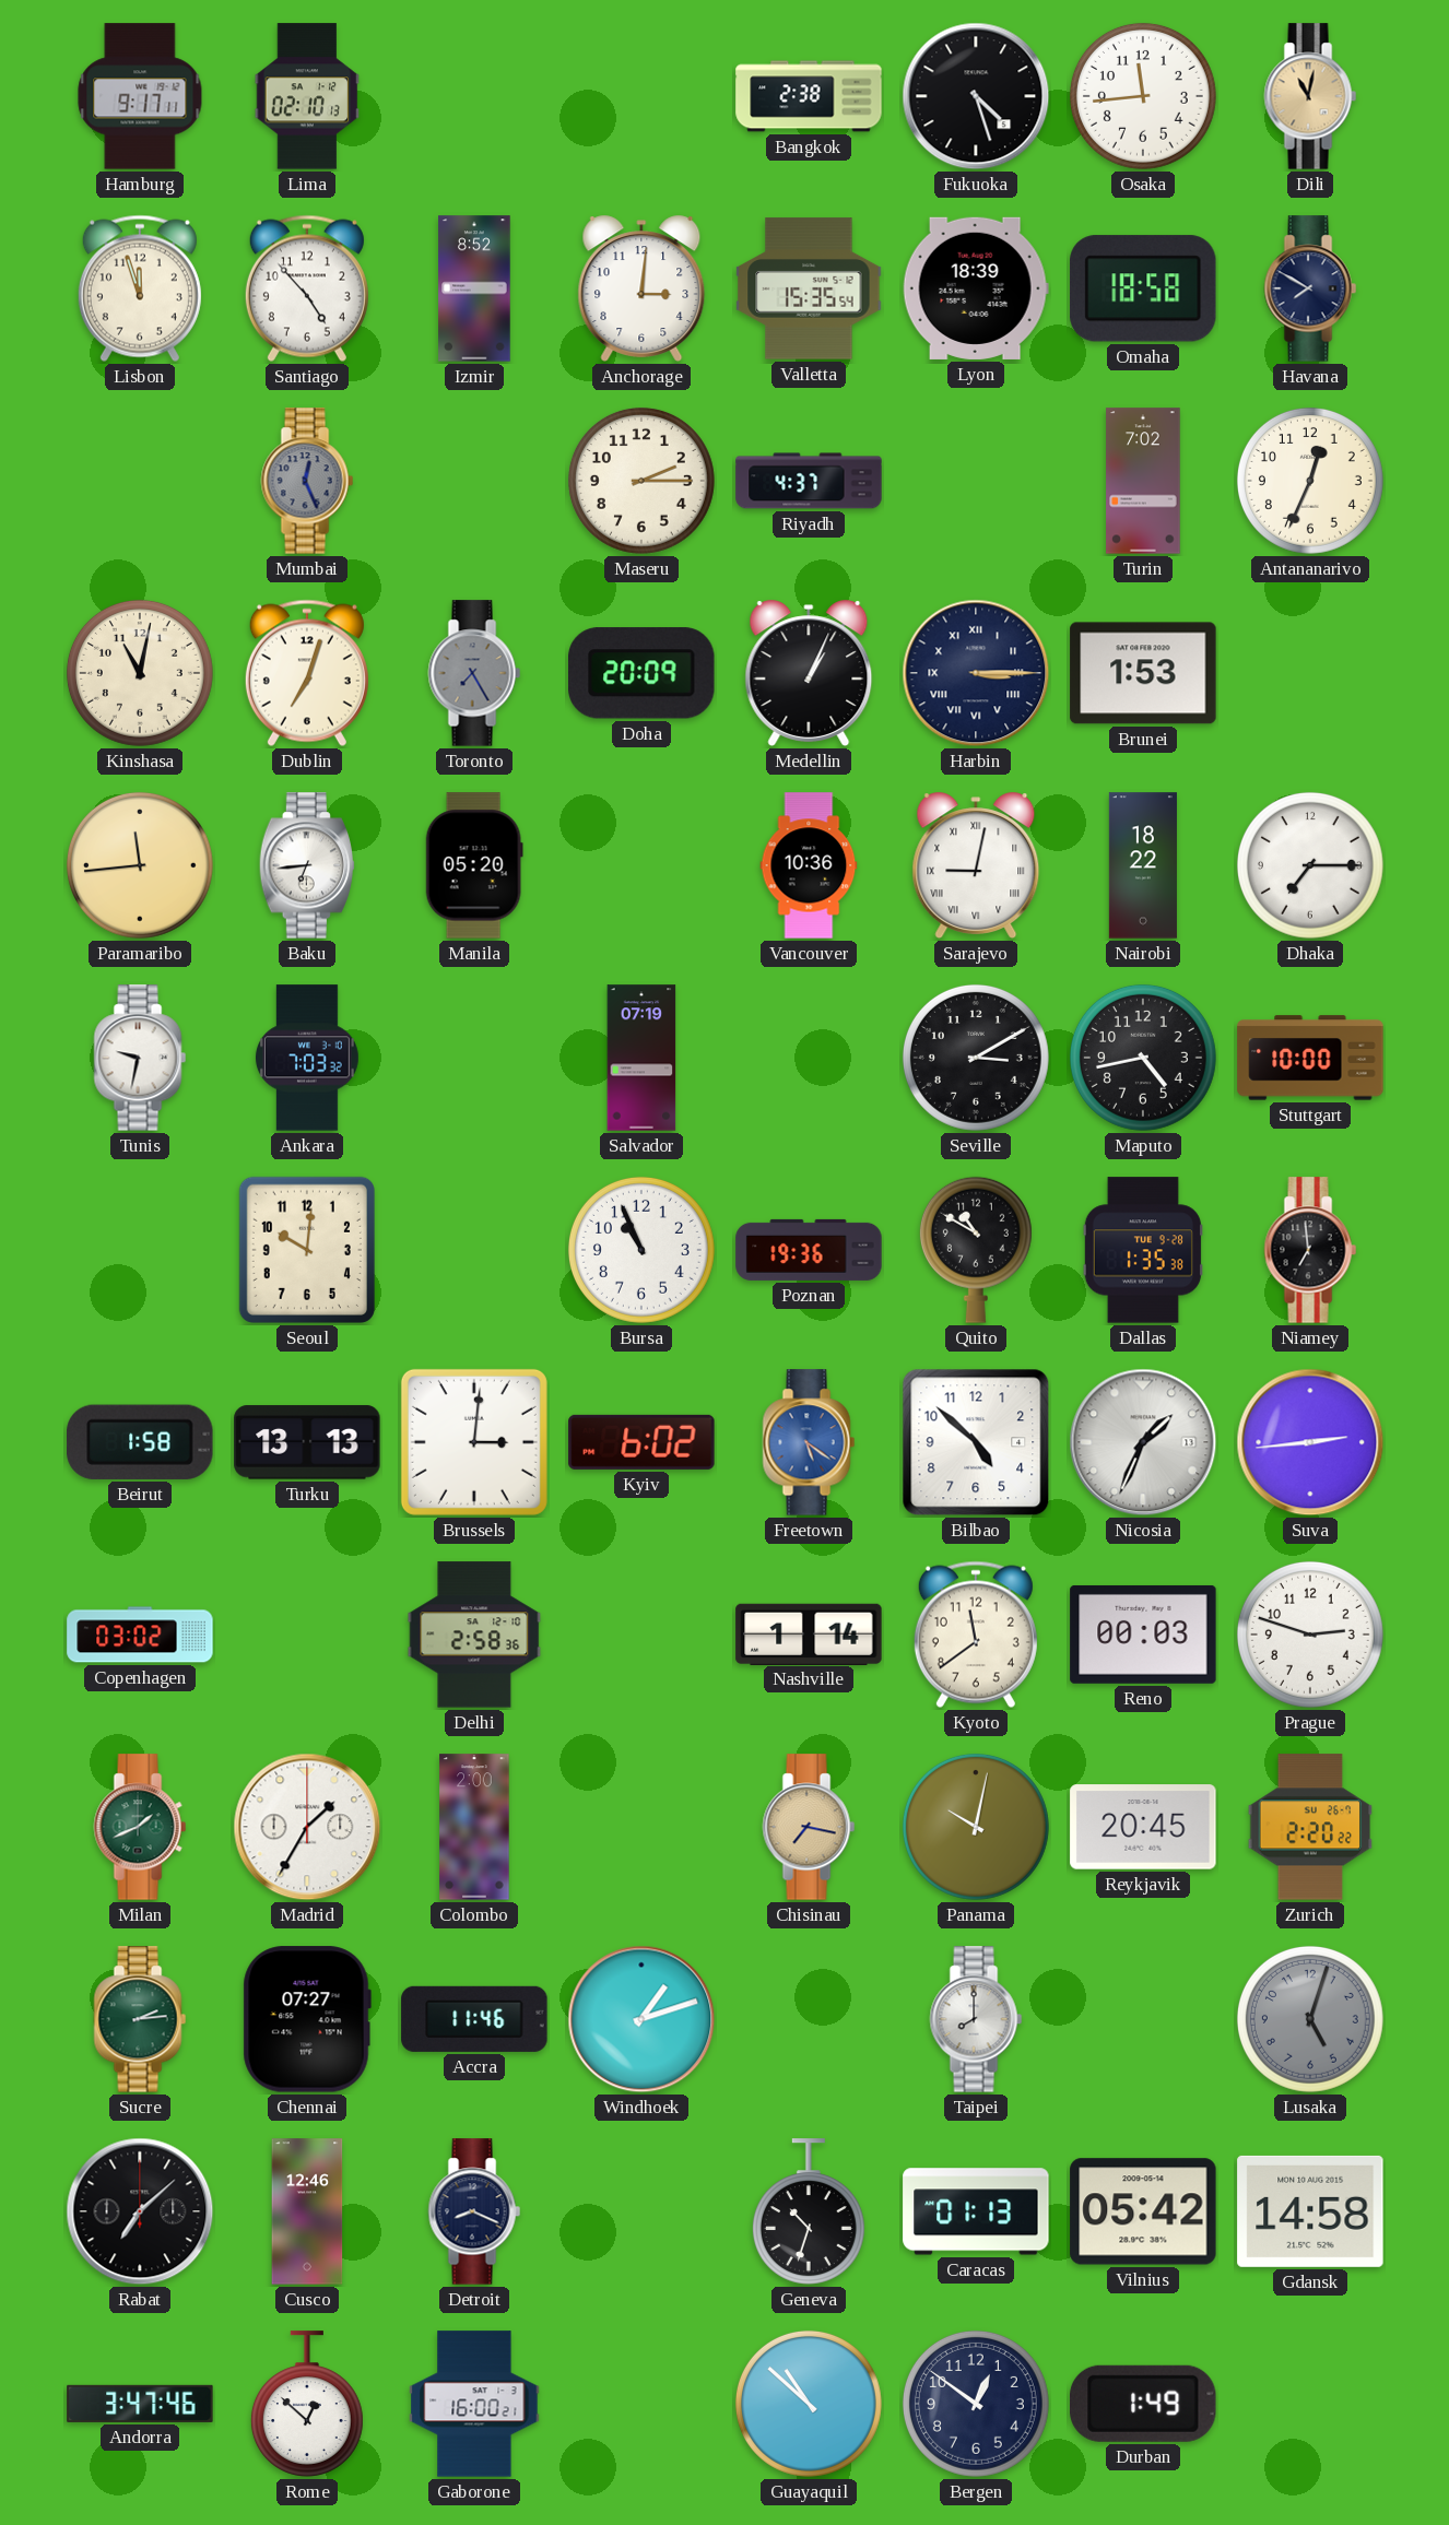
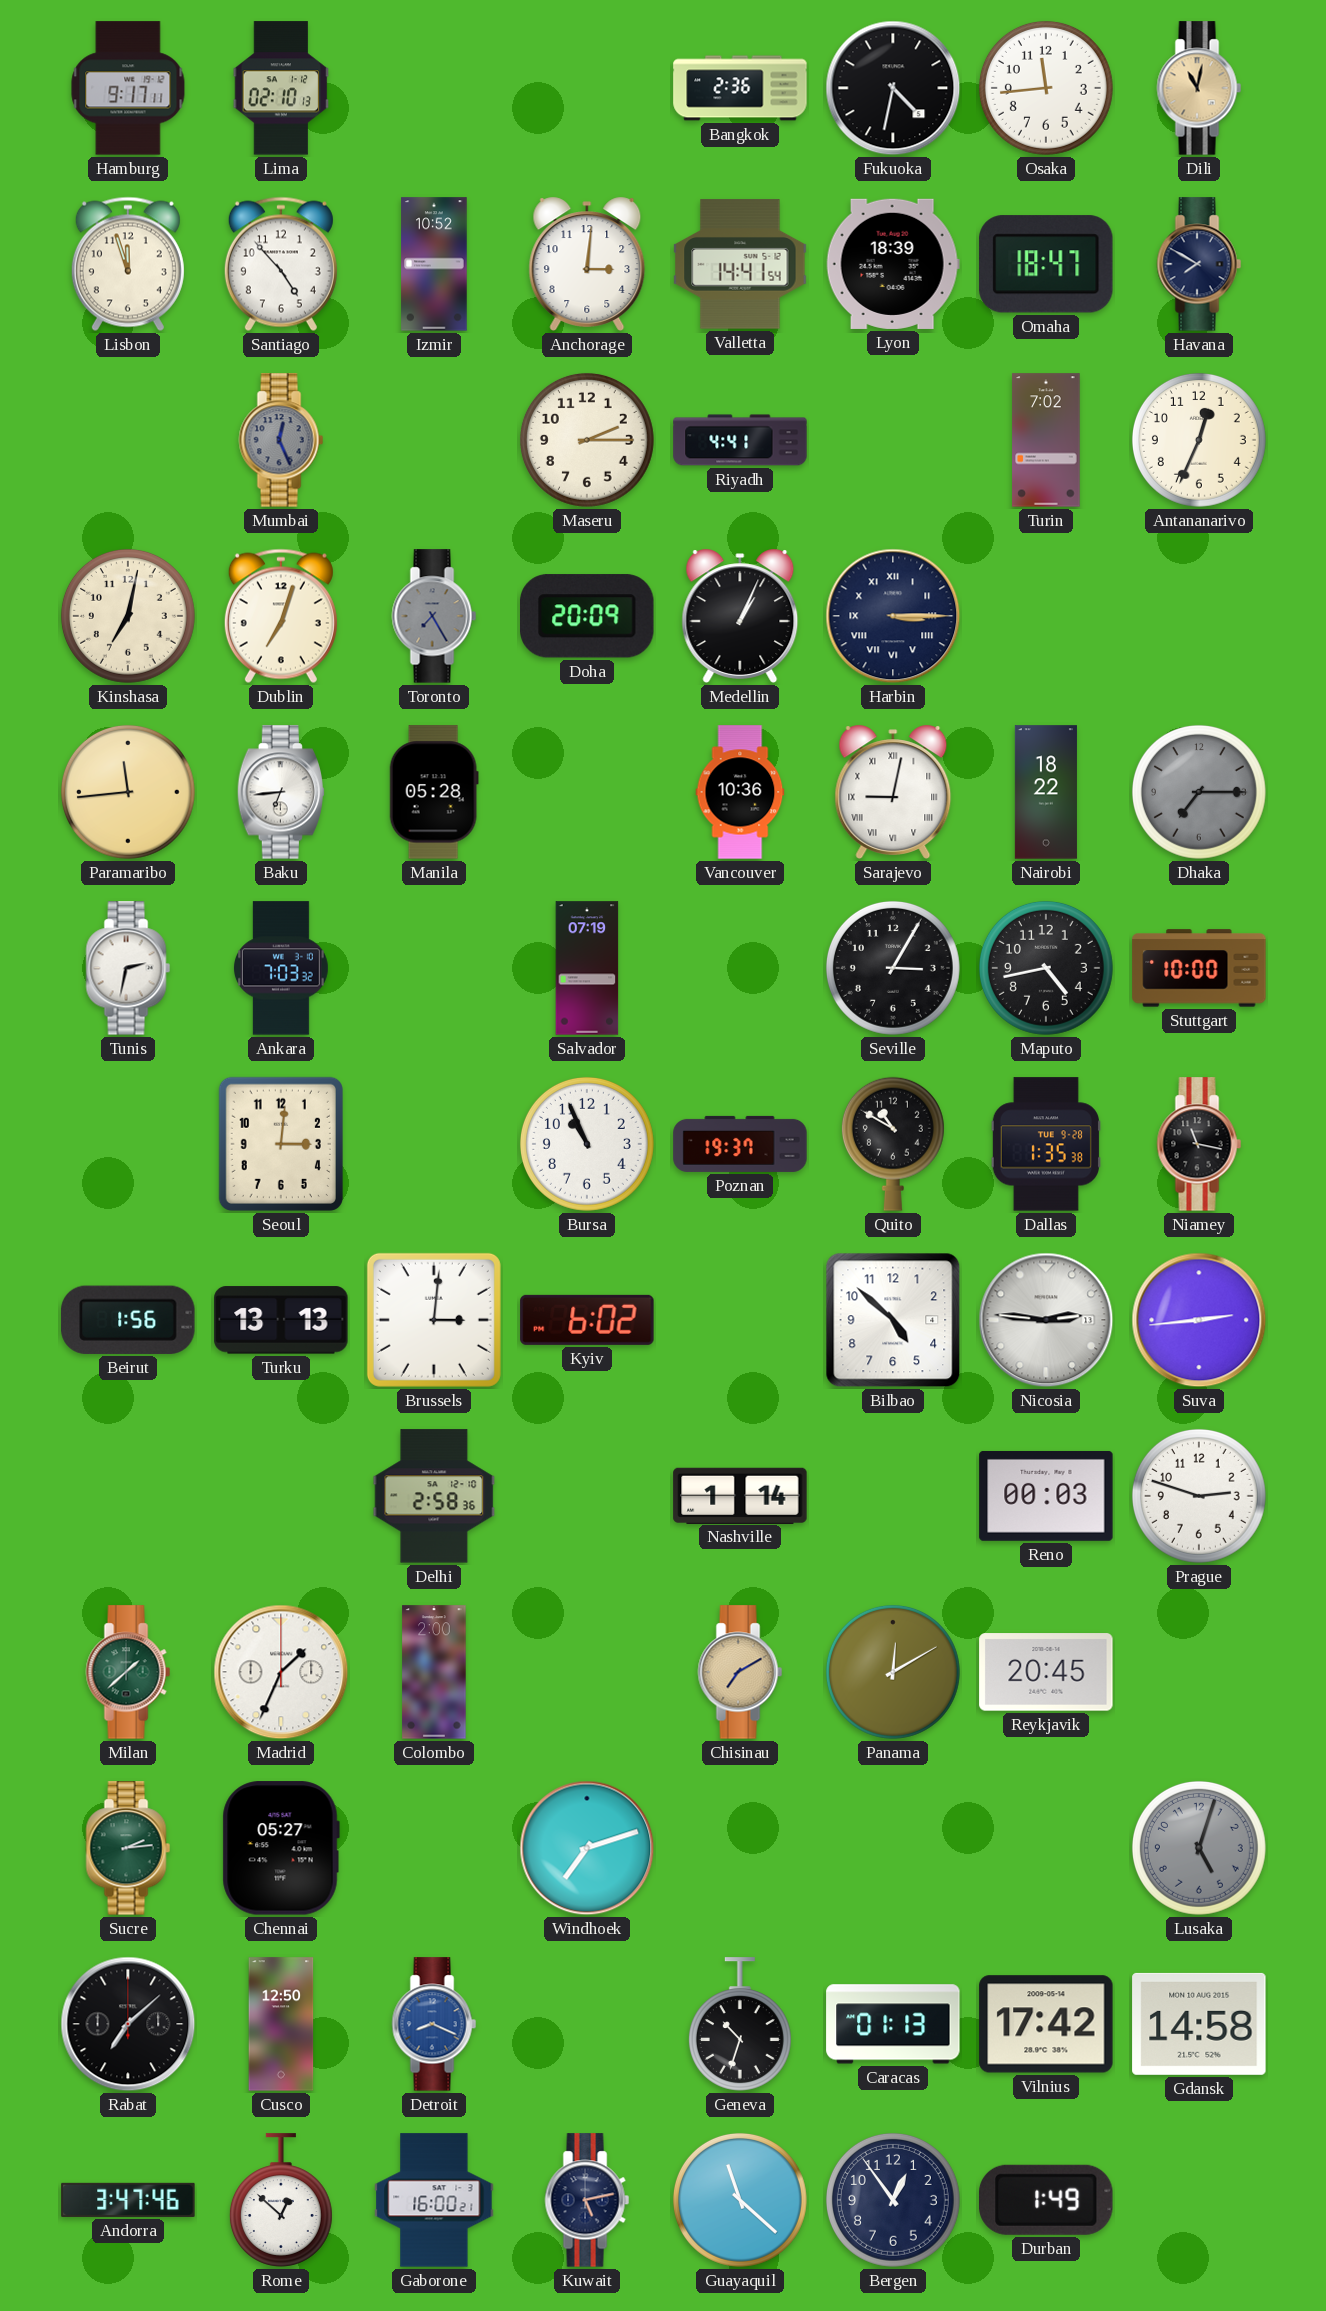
Bangkok: 2:38 -> 2:36 (740, 88)
Fukuoka: 4:27 -> 4:32 (893, 88)
Izmir: 8:52 -> 10:52 (434, 264)
Valletta: 15:35 -> 14:41 (740, 264)
Omaha: 18:58 -> 18:47 (1046, 264)
Riyadh: 4:37 -> 4:41 (740, 440)
Kinshasa: 11:02 -> 7:02 (128, 616)
Brunei: 1:53 -> none (1143, 673)
Manila: 05:20 -> 05:28 (434, 792)
Dhaka dial: white -> grey (1199, 792)
Tunis: 9:32 -> 2:32 (128, 968)
Seville: 3:10 -> 3:05 (893, 968)
Seoul: 10:01 -> 3:01 (281, 1144)
Poznan: 19:36 -> 19:37 (740, 1144)
Niamey: 6:59 -> 11:17 (1199, 1144)
Beirut: 1:58 -> 1:56 (128, 1320)
Freetown: 5:21 -> none (809, 1442)
Nicosia: 1:34 -> 2:46 (1046, 1320)
Copenhagen: 03:02 -> none (140, 1635)
Kyoto: 11:39 -> none (976, 1635)
Milan: 1:41 -> 1:38 (128, 1672)
Madrid: 1:35 -> 1:34 (281, 1672)
Chisinau: 7:17 -> 7:10 (740, 1672)
Panama: 10:02 -> 12:10 (893, 1672)
Zurich: 2:20 -> none (1310, 1827)
Chennai: 07:27 -> 05:27 (281, 1848)
Accra: 11:46 -> none (474, 2019)
Windhoek: 1:12 -> 7:12 (587, 1848)
Taipei: 8:00 -> none (976, 2019)
Cusco: 12:46 -> 12:50 (281, 2024)
Detroit dial: navy -> blue (434, 2024)
Vilnius: 05:42 -> 17:42 (1046, 2024)
Kuwait: none -> 5:13 (587, 2200)
Guayaquil: 10:52 -> 11:22 (740, 2200)
Bergen: 12:51 -> 12:54 (893, 2200)
